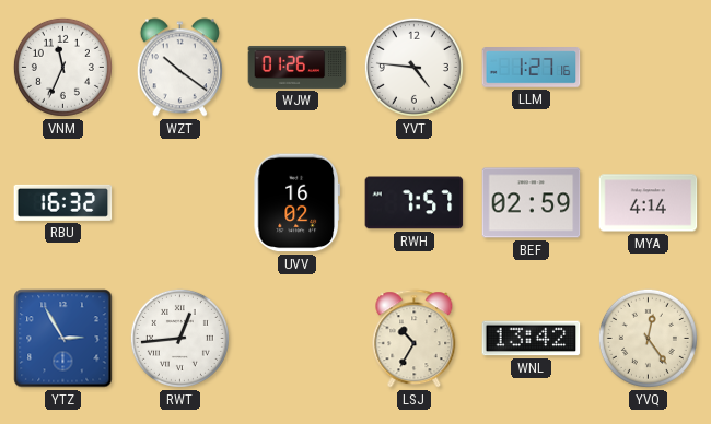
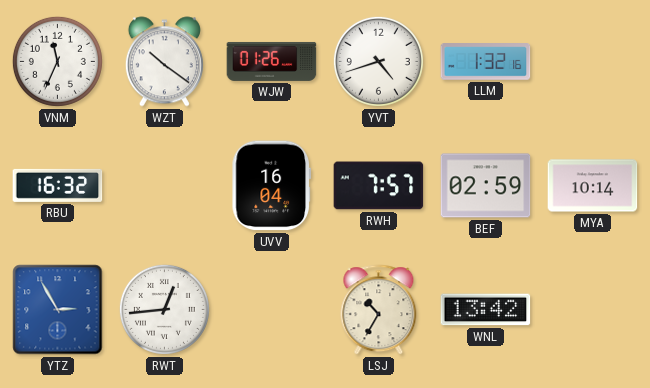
YVT: 4:46 -> 4:42 (378, 61)
LLM: 1:27 -> 1:32 (486, 62)
UVV: 16:02 -> 16:04 (271, 186)
MYA: 4:14 -> 10:14 (593, 186)
YVQ: 12:24 -> none (648, 338)
